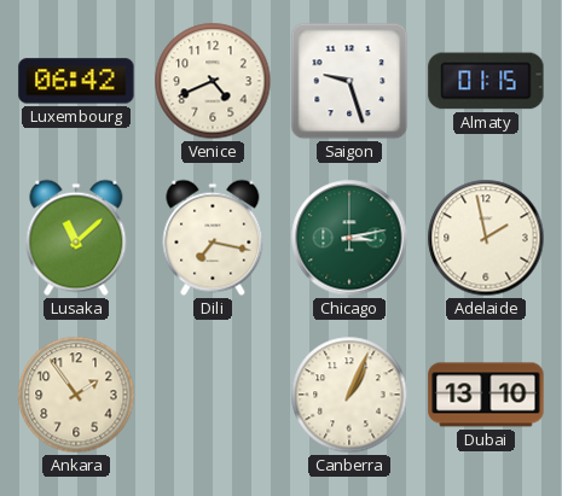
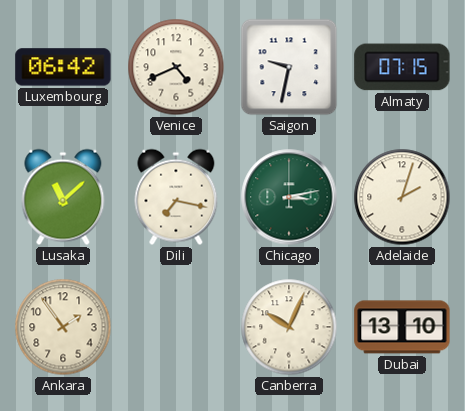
Saigon: 9:27 -> 9:32 (289, 67)
Almaty: 01:15 -> 07:15 (402, 67)
Adelaide: 1:58 -> 2:03 (402, 197)
Canberra: 1:04 -> 10:04 (289, 327)
